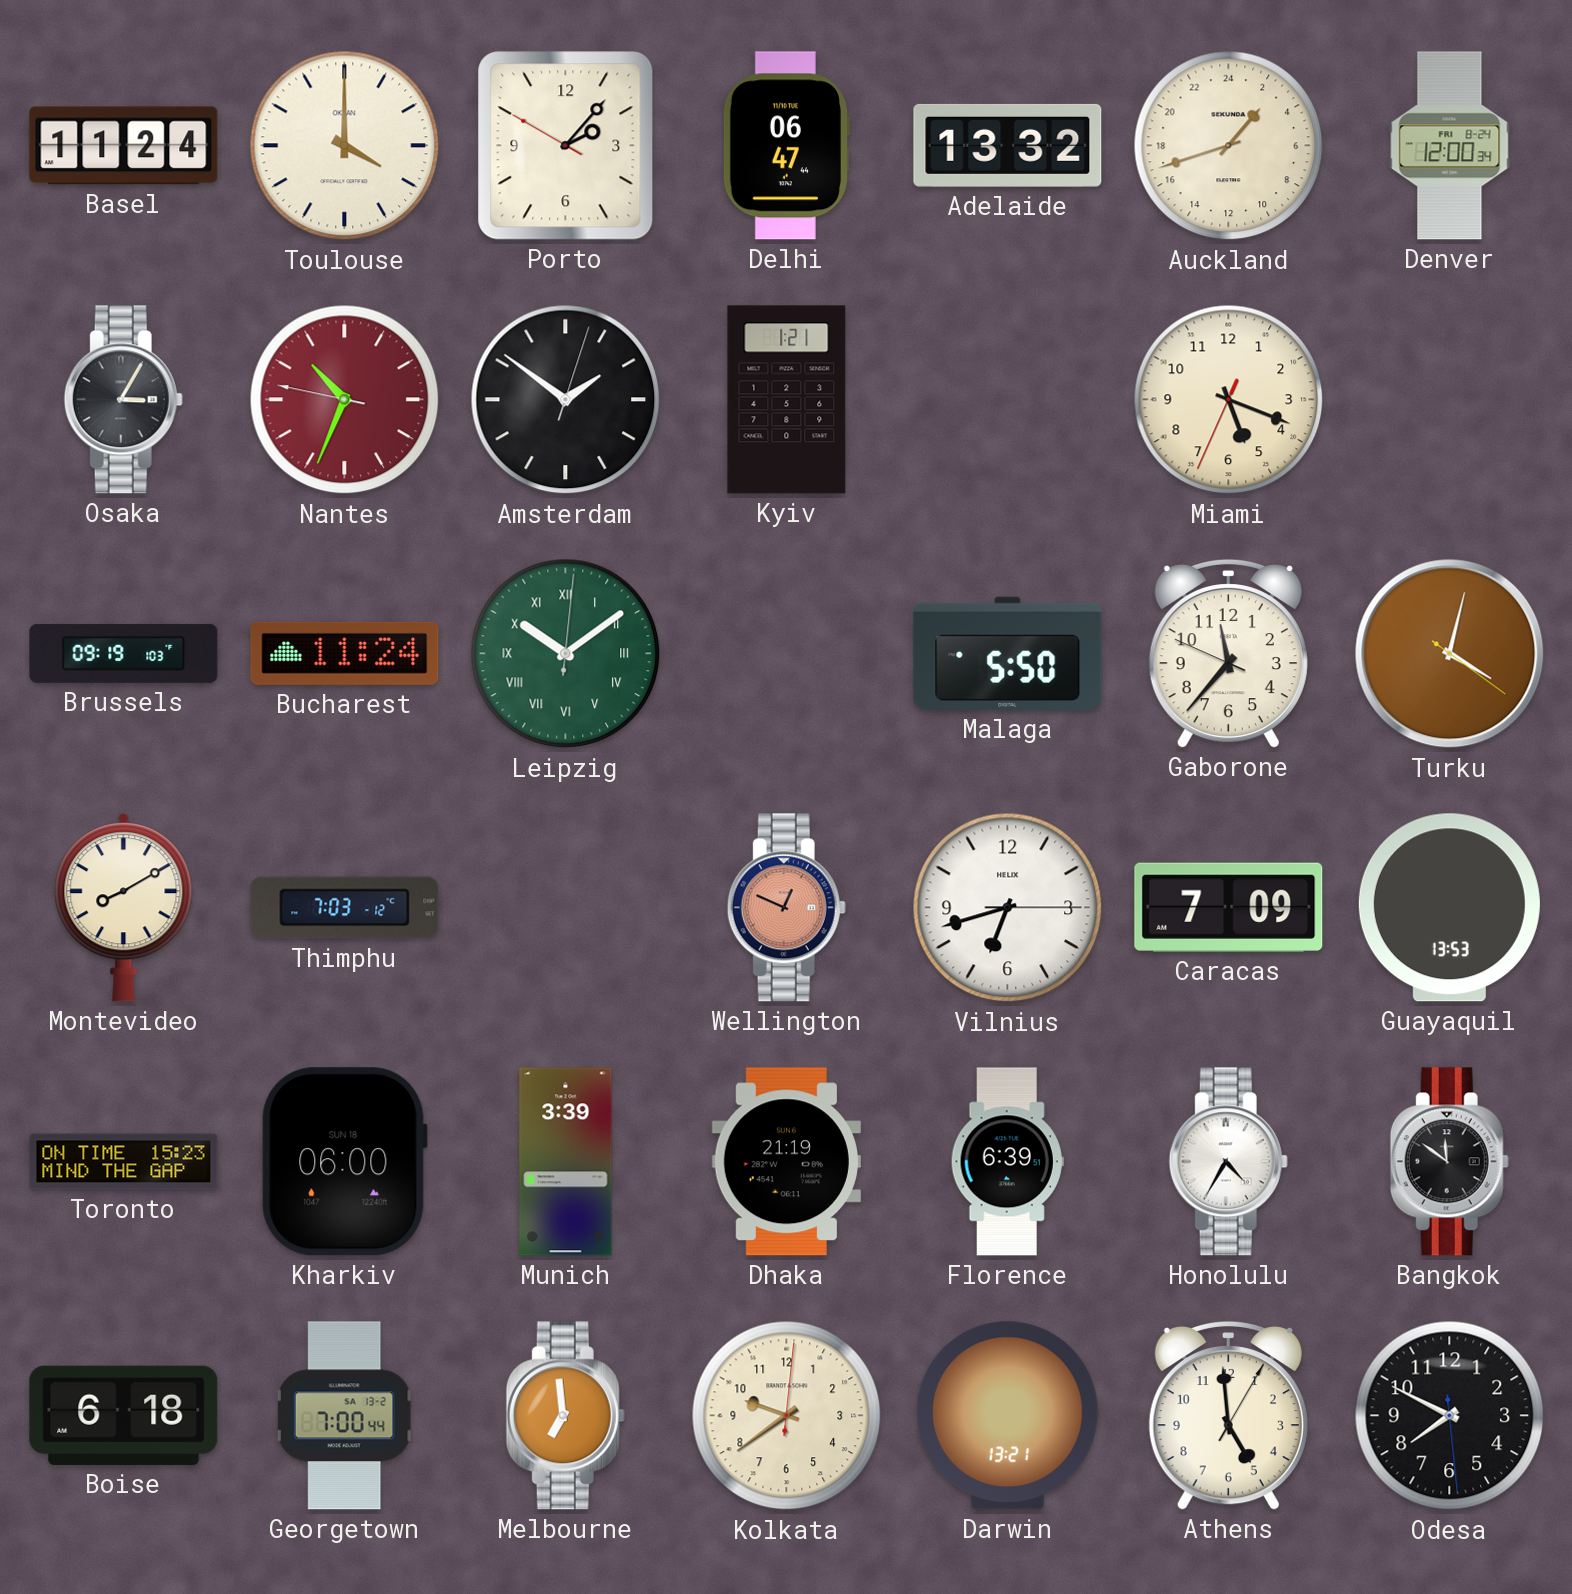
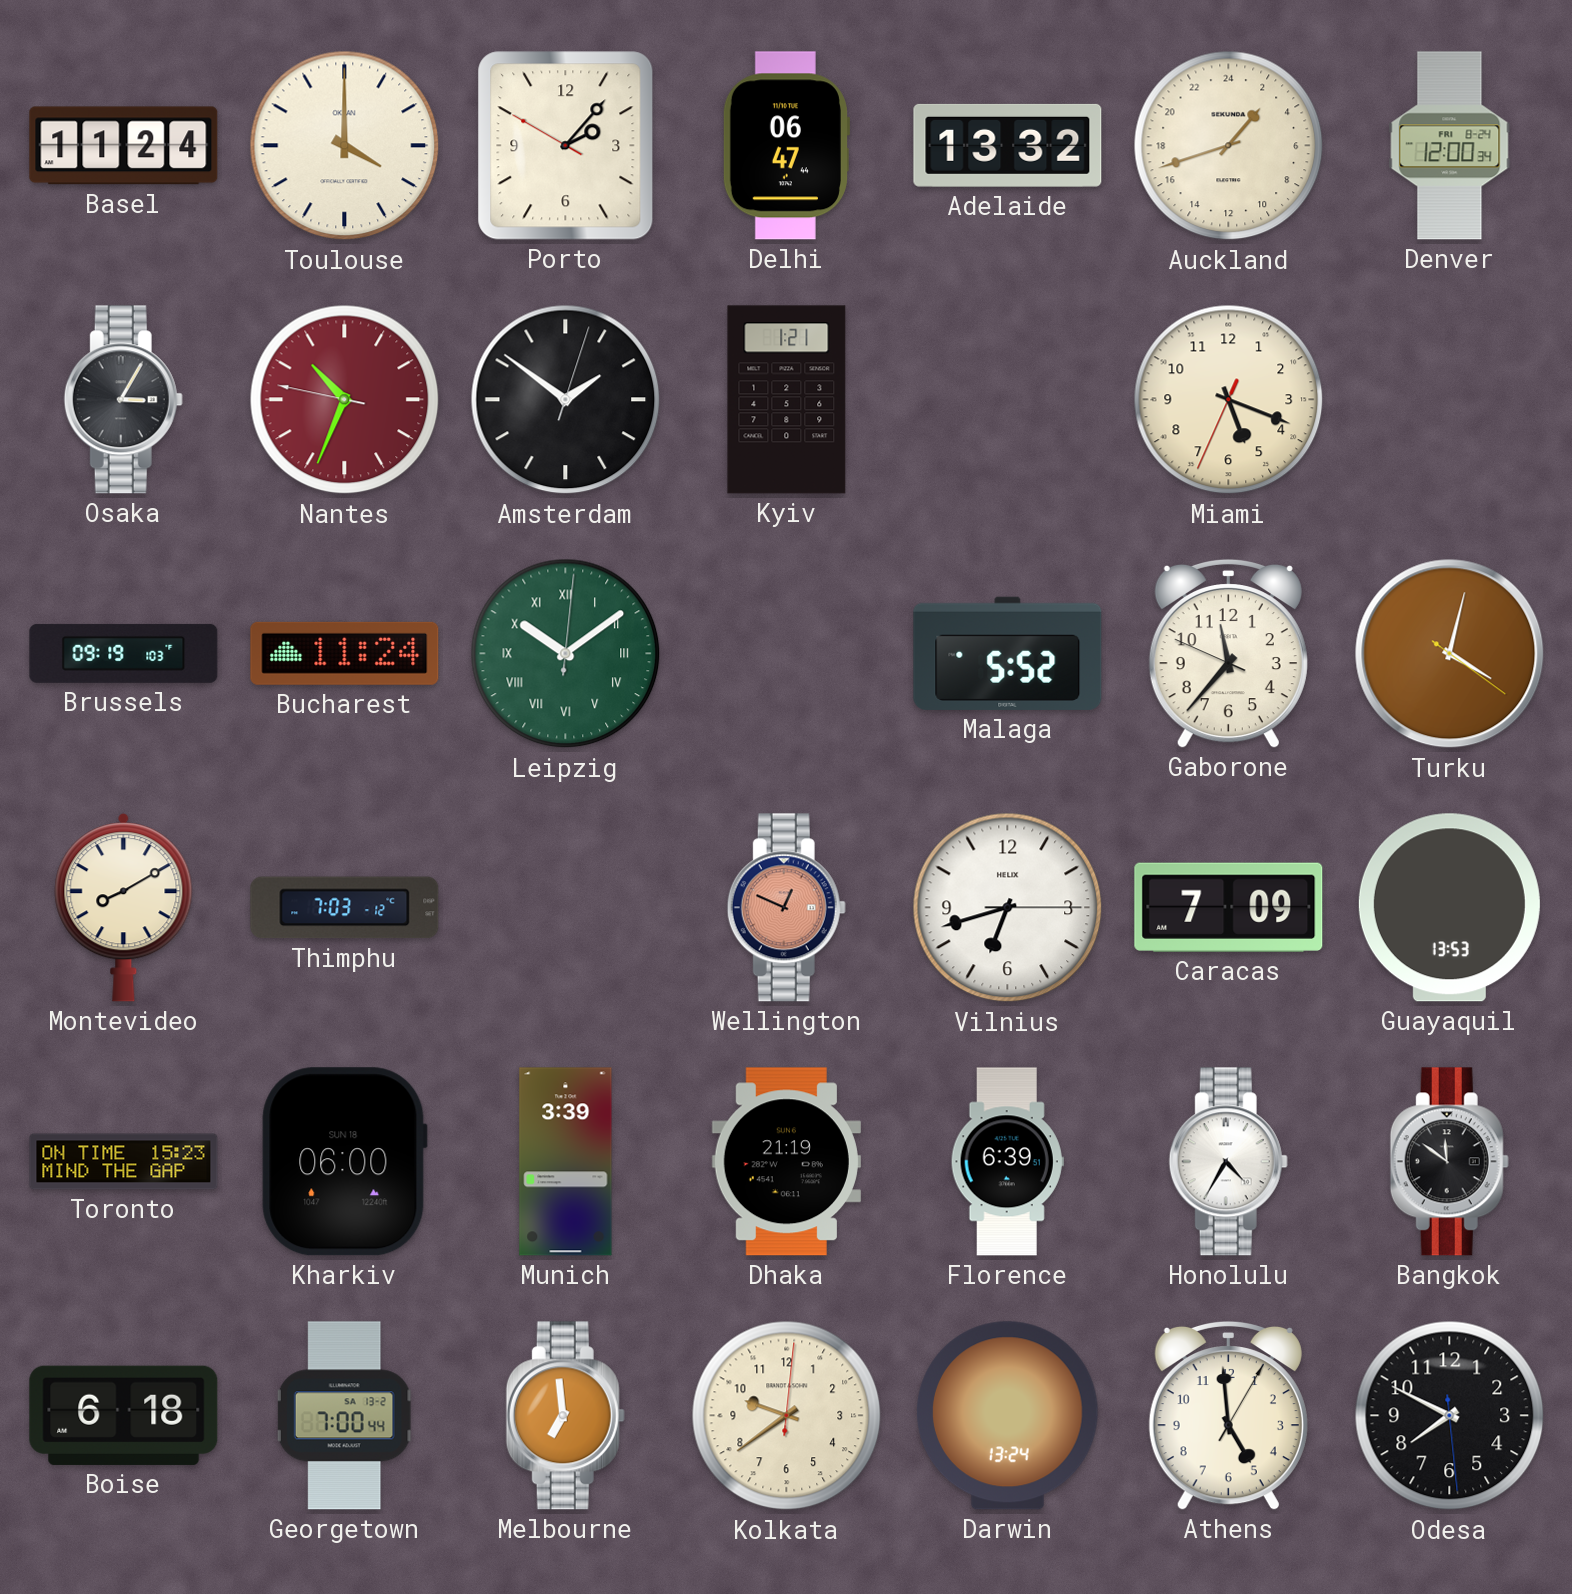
Malaga: 5:50 -> 5:52 (1008, 653)
Darwin: 13:21 -> 13:24 (1008, 1416)
